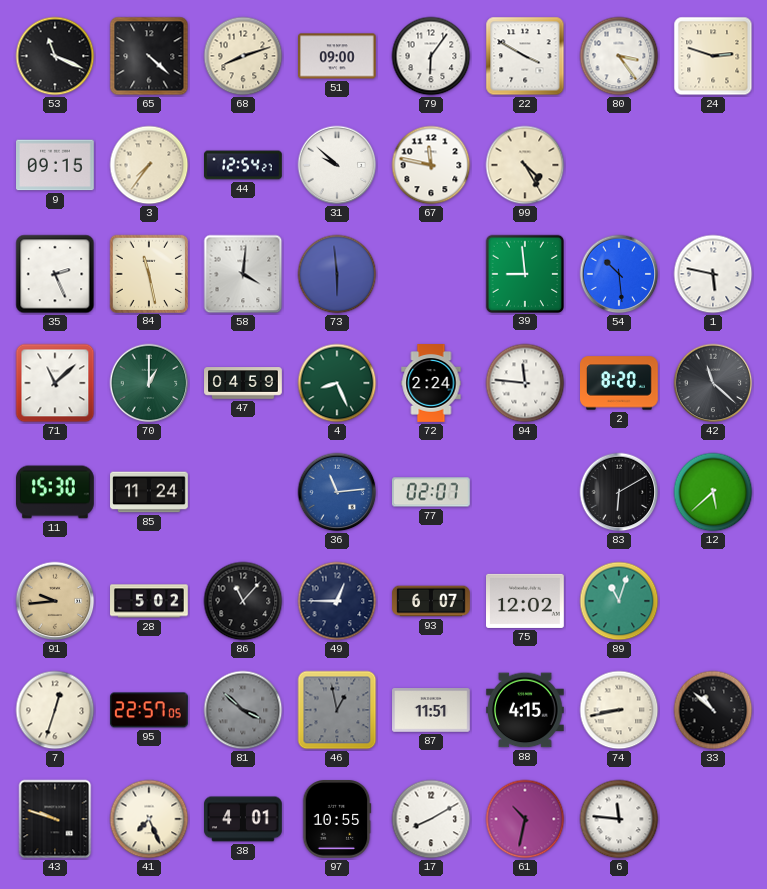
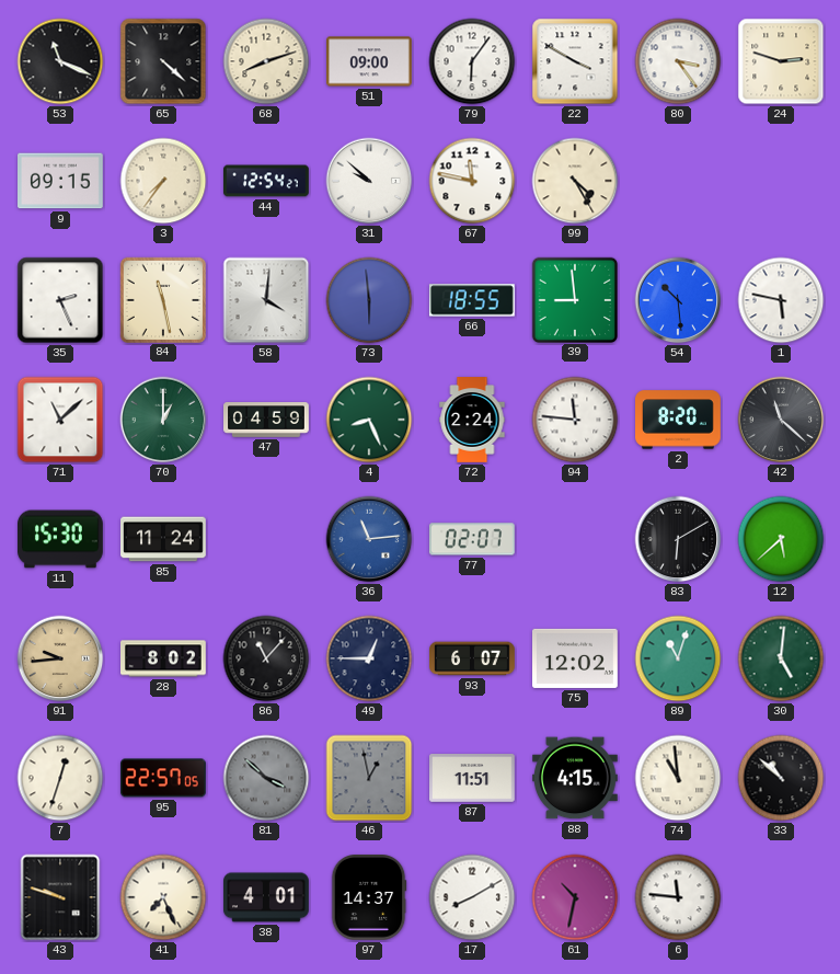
66: none -> 18:55 (472, 300)
28: 5:02 -> 8:02 (164, 658)
30: none -> 5:01 (781, 658)
74: 8:43 -> 10:59 (678, 778)
97: 10:55 -> 14:37 (369, 898)
